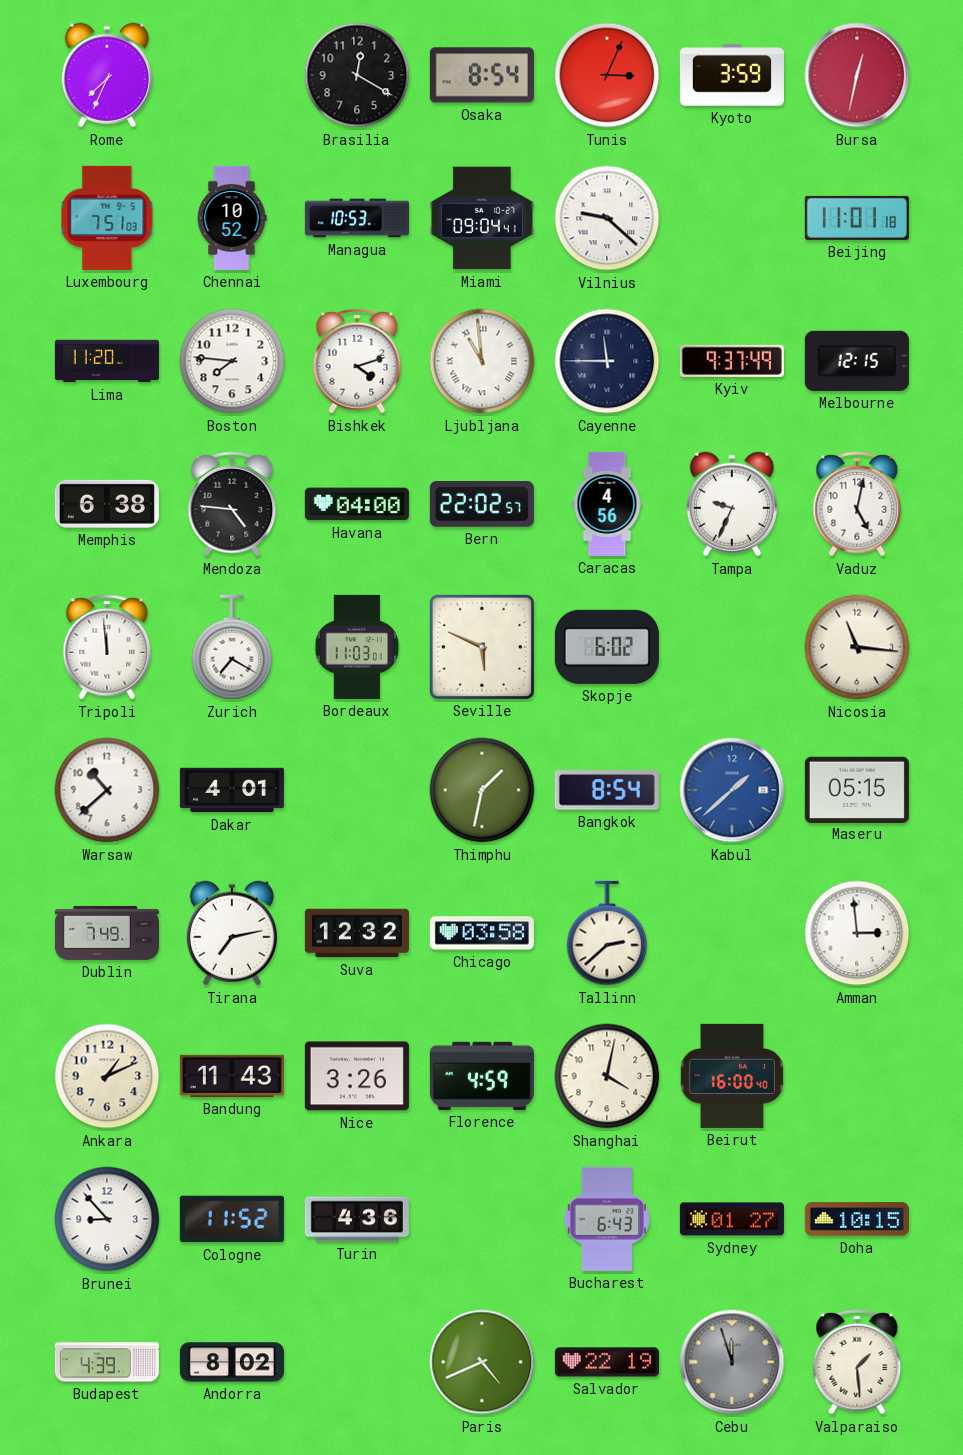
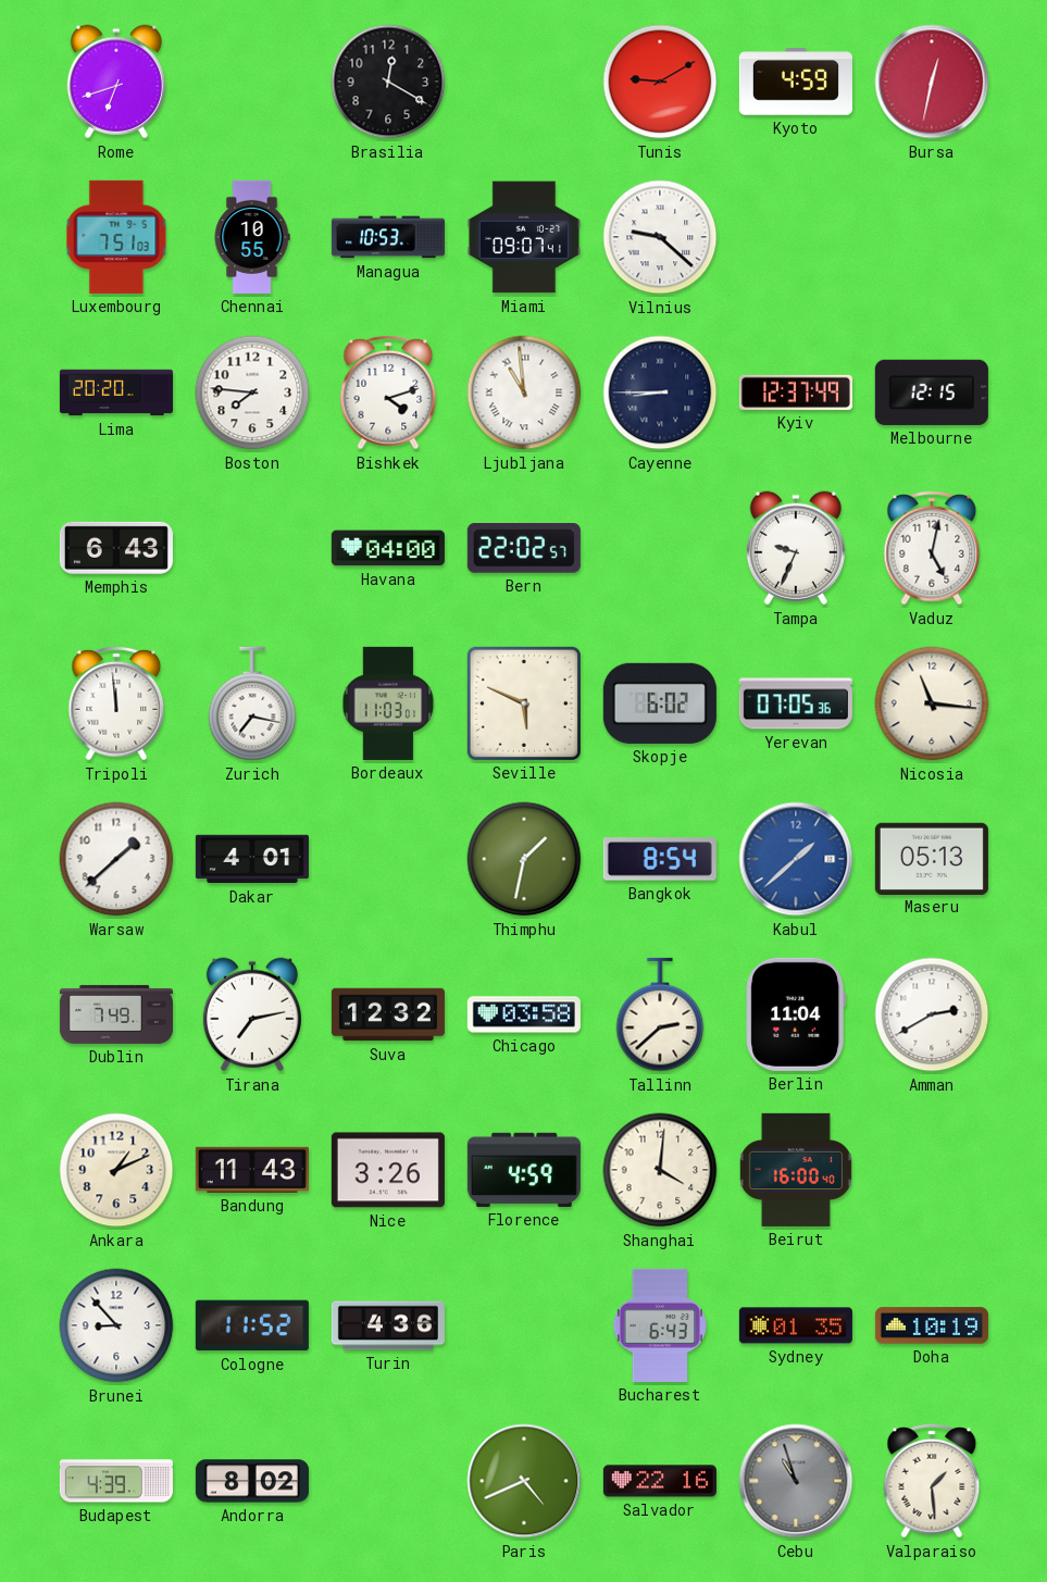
Rome: 7:34 -> 6:42 (116, 82)
Osaka: 8:54 -> none (482, 75)
Tunis: 3:04 -> 9:10 (660, 82)
Kyoto: 3:59 -> 4:59 (796, 82)
Chennai: 10:52 -> 10:55 (252, 237)
Miami: 09:04 -> 09:07 (524, 237)
Beijing: 11:01 -> none (857, 218)
Lima: 11:20 -> 20:20 (116, 393)
Cayenne: 11:45 -> 8:45 (660, 393)
Kyiv: 9:37 -> 12:37 (796, 393)
Memphis: 6:38 -> 6:43 (116, 548)
Mendoza: 4:46 -> none (232, 504)
Caracas: 4:56 -> none (607, 504)
Zurich: 7:20 -> 7:17 (252, 703)
Yerevan: none -> 07:05 (796, 703)
Warsaw: 10:38 -> 1:38 (116, 859)
Maseru: 05:15 -> 05:13 (932, 858)
Berlin: none -> 11:04 (795, 1014)
Amman: 2:59 -> 2:40 (932, 1014)
Shanghai: 4:02 -> 4:01 (660, 1170)
Sydney: 01:27 -> 01:35 (796, 1325)
Doha: 10:15 -> 10:19 (932, 1325)
Salvador: 22:19 -> 22:16 (660, 1481)
Cebu: 11:57 -> 10:57 (796, 1481)
